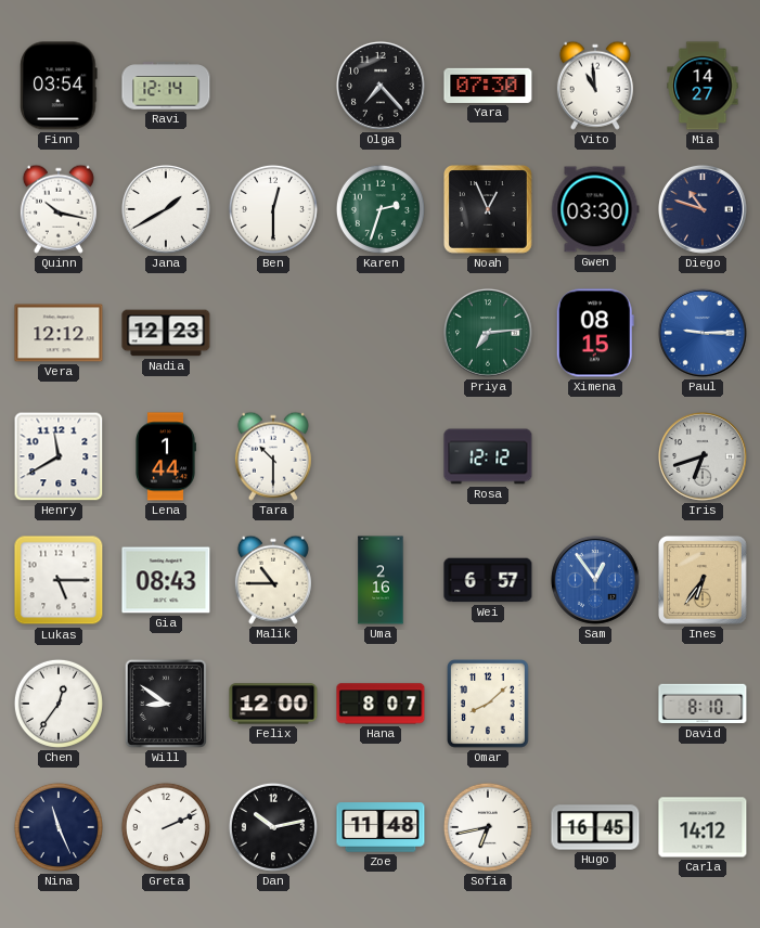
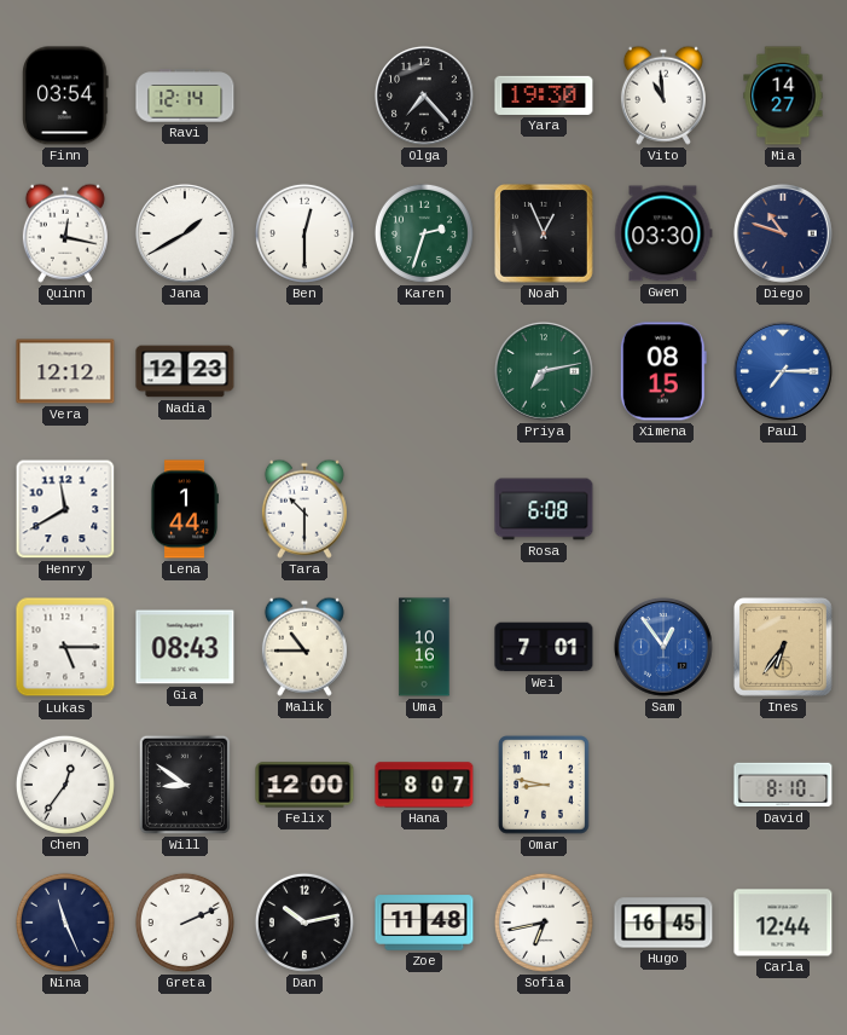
Yara: 07:30 -> 19:30 (544, 96)
Quinn: 10:17 -> 12:17 (65, 233)
Priya: 7:14 -> 7:13 (544, 371)
Paul: 9:15 -> 7:15 (783, 371)
Rosa: 12:12 -> 6:08 (544, 509)
Iris: 6:42 -> none (703, 456)
Uma: 2:16 -> 10:16 (424, 647)
Wei: 6:57 -> 7:01 (544, 647)
Omar: 8:08 -> 8:47 (544, 785)
Carla: 14:12 -> 12:44 (783, 923)
